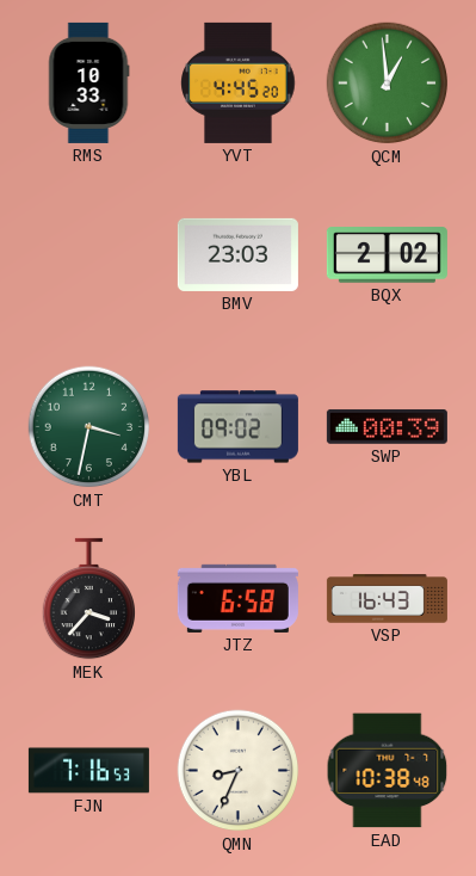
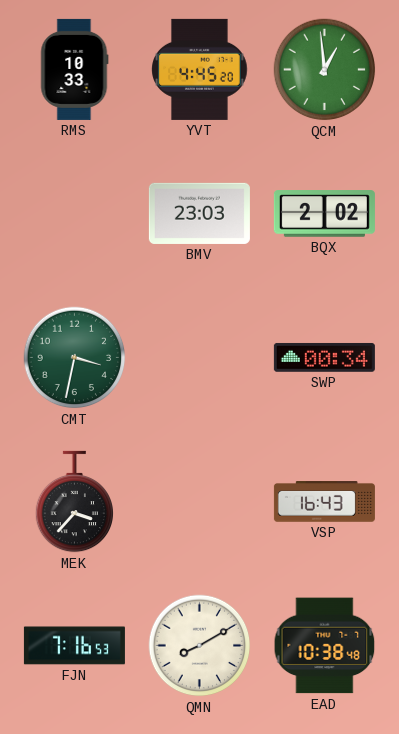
YBL: 09:02 -> none (237, 427)
SWP: 00:39 -> 00:34 (324, 357)
JTZ: 6:58 -> none (237, 598)
QMN: 8:34 -> 8:10 (200, 646)
